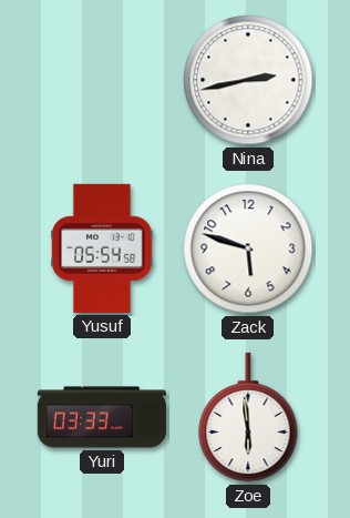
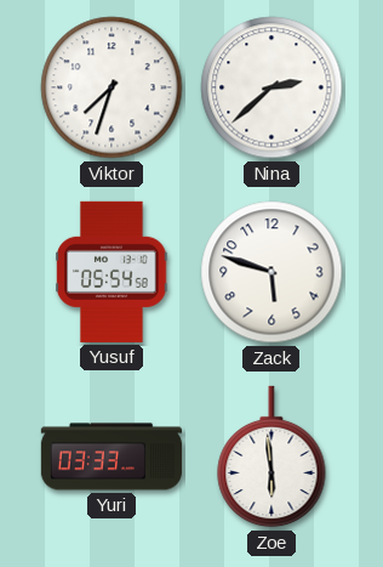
Viktor: none -> 7:33 (112, 87)
Nina: 2:43 -> 2:38 (271, 87)
